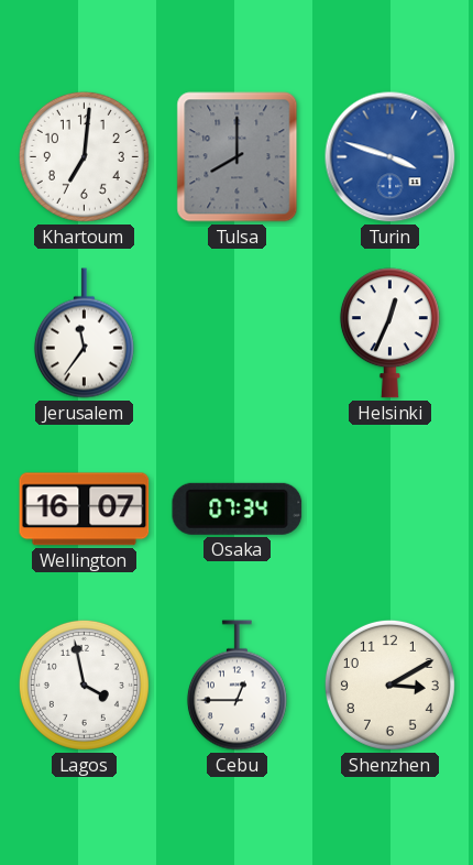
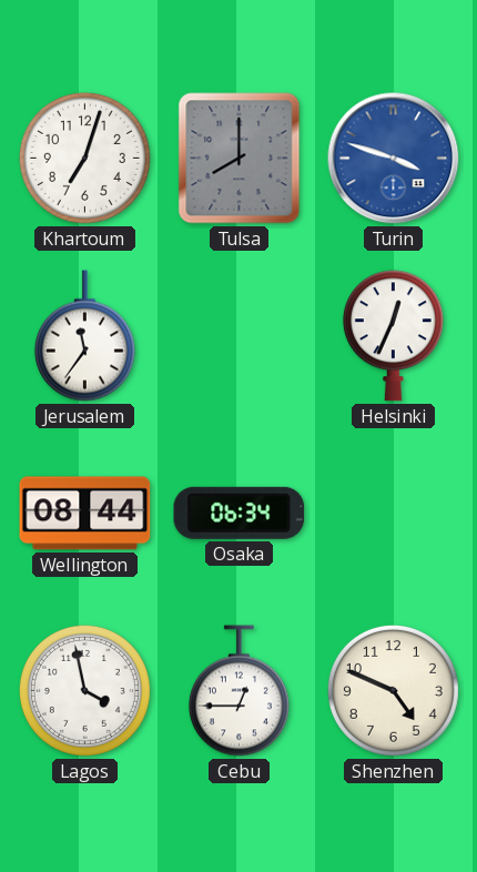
Khartoum: 7:01 -> 7:03 (84, 158)
Wellington: 16:07 -> 08:44 (85, 514)
Osaka: 07:34 -> 06:34 (240, 513)
Shenzhen: 3:10 -> 4:49 (393, 690)
